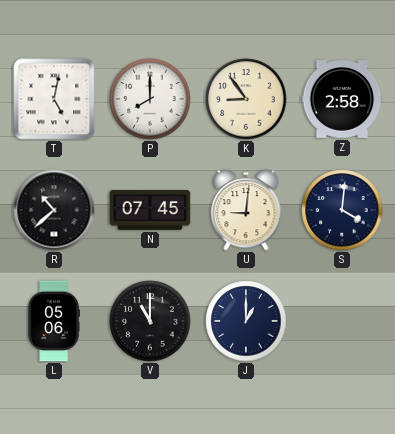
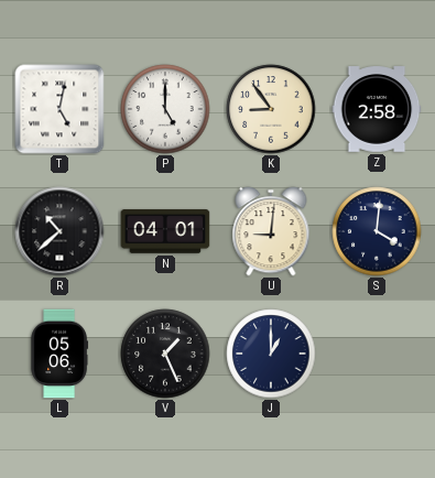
P: 8:00 -> 5:00 (165, 109)
N: 07:45 -> 04:01 (165, 231)
V: 11:00 -> 1:26 (165, 354)
